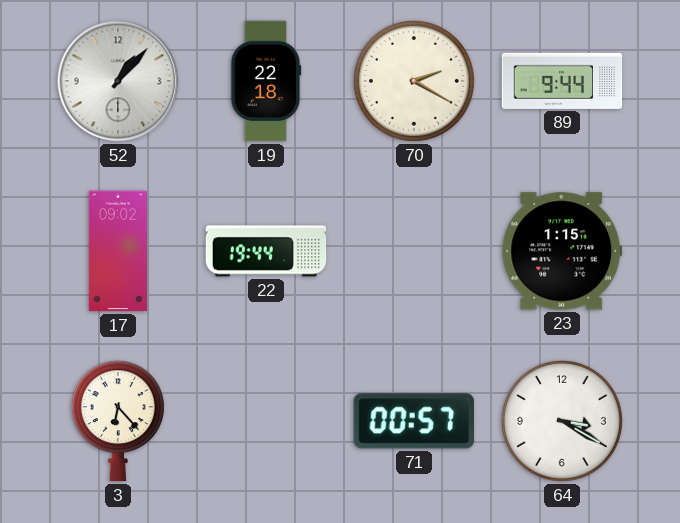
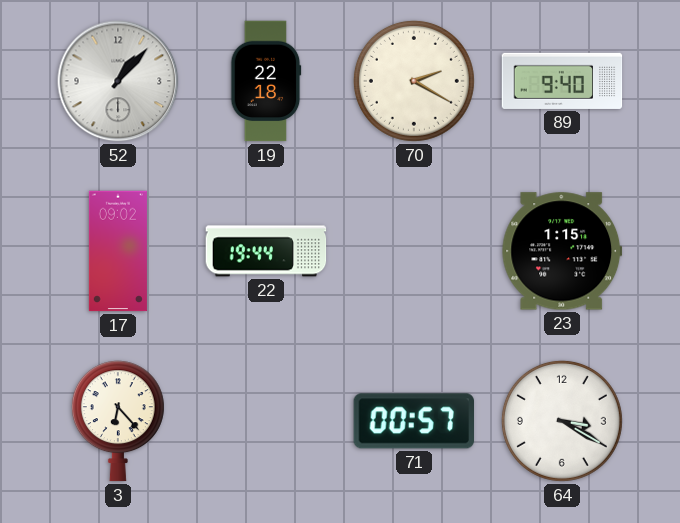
89: 9:44 -> 9:40 (562, 81)
